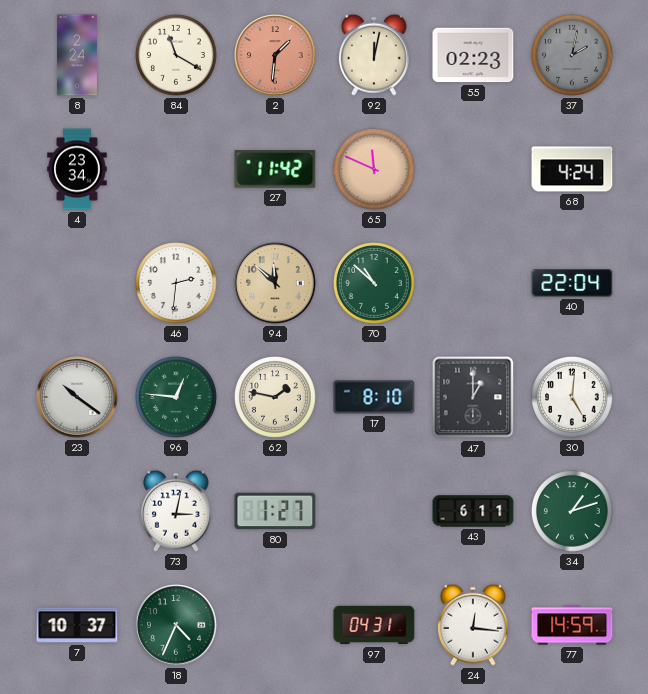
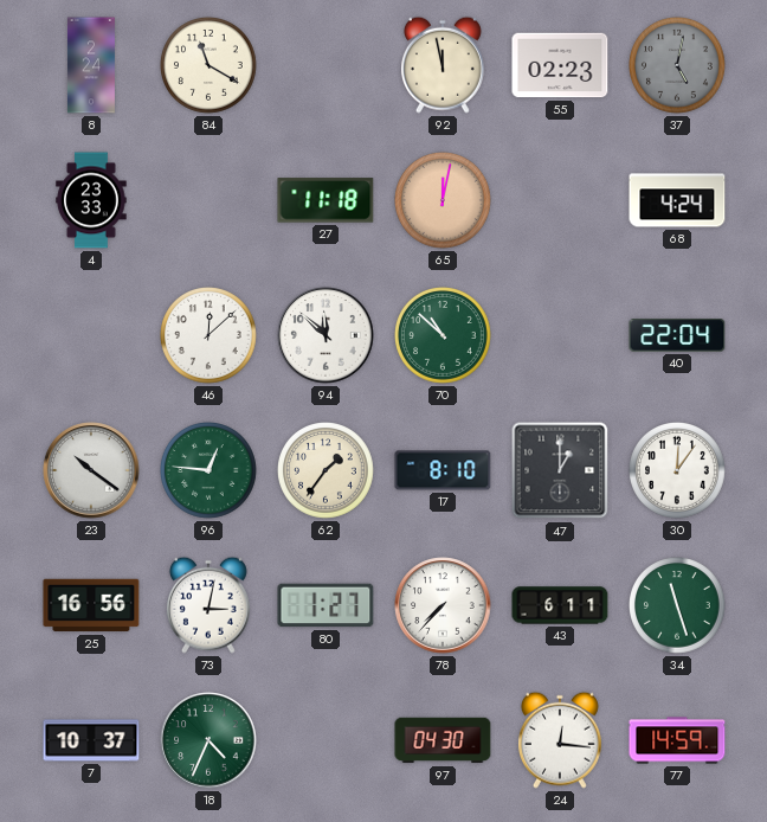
2: 1:31 -> none (275, 55)
92: 12:02 -> 11:58 (443, 65)
37: 2:02 -> 5:02 (678, 66)
4: 23:34 -> 23:33 (91, 200)
27: 11:42 -> 11:18 (326, 200)
65: 11:49 -> 12:02 (444, 201)
46: 2:31 -> 12:08 (210, 336)
94 dial: champagne -> white (326, 335)
62: 1:47 -> 1:36 (327, 471)
30: 5:01 -> 12:06 (678, 471)
25: none -> 16:56 (91, 605)
78: none -> 7:37 (443, 605)
34: 1:12 -> 11:27 (678, 606)
97: 04:31 -> 04:30 (443, 740)
